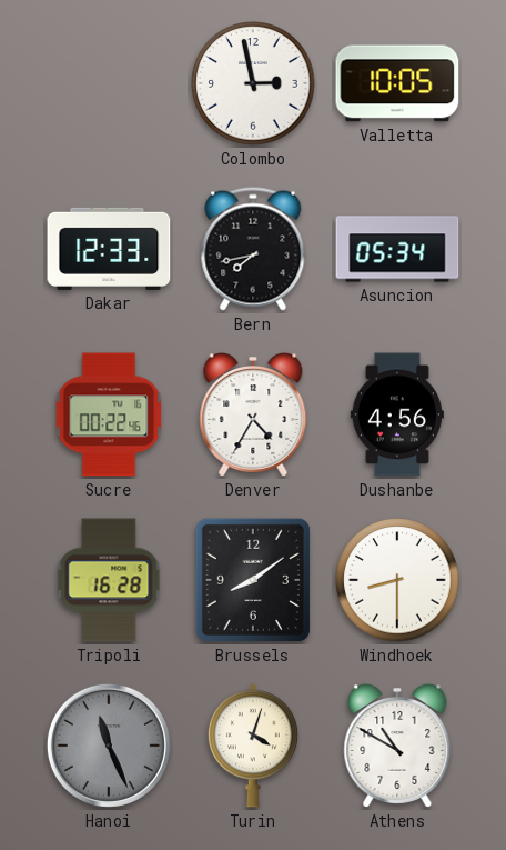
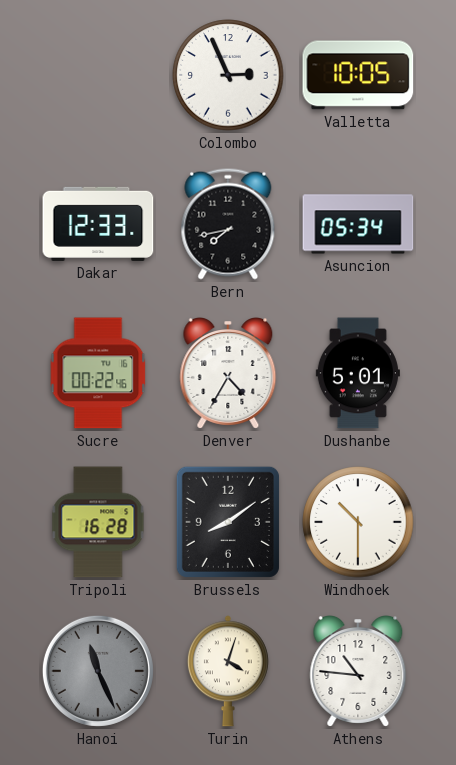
Colombo: 2:58 -> 2:56 (228, 75)
Dushanbe: 4:56 -> 5:01 (358, 373)
Windhoek: 8:30 -> 10:30 (358, 522)
Athens: 10:50 -> 10:46 (358, 672)
